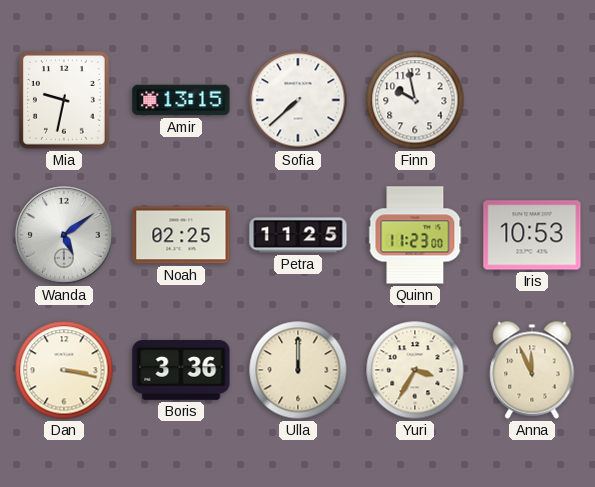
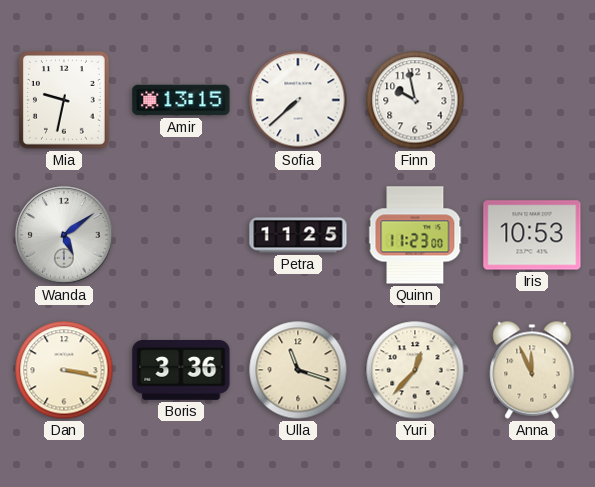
Noah: 02:25 -> none (181, 235)
Ulla: 12:00 -> 11:18 (298, 370)
Yuri: 3:35 -> 12:37 (415, 370)
